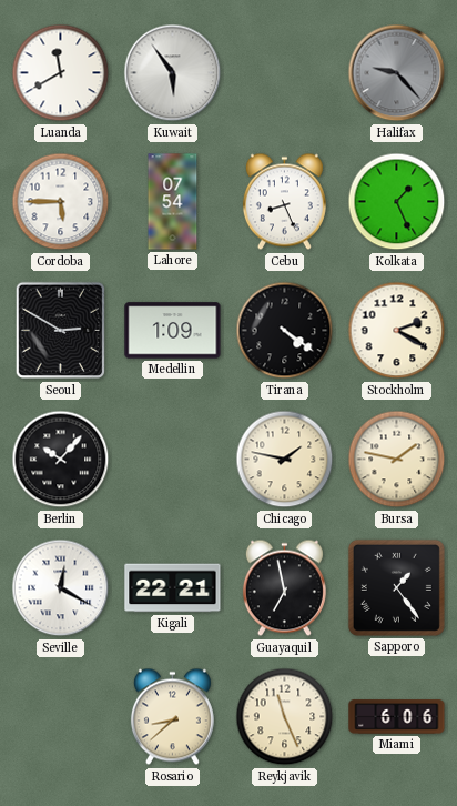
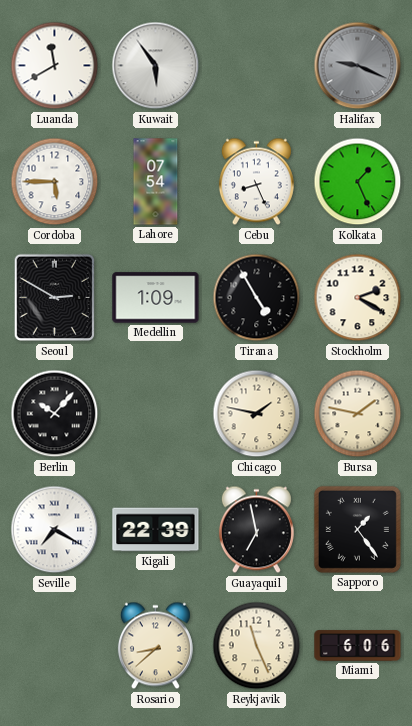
Halifax: 9:23 -> 9:19 (358, 66)
Tirana: 4:21 -> 4:55 (257, 298)
Seville: 12:20 -> 7:20 (55, 530)
Kigali: 22:21 -> 22:39 (156, 530)
